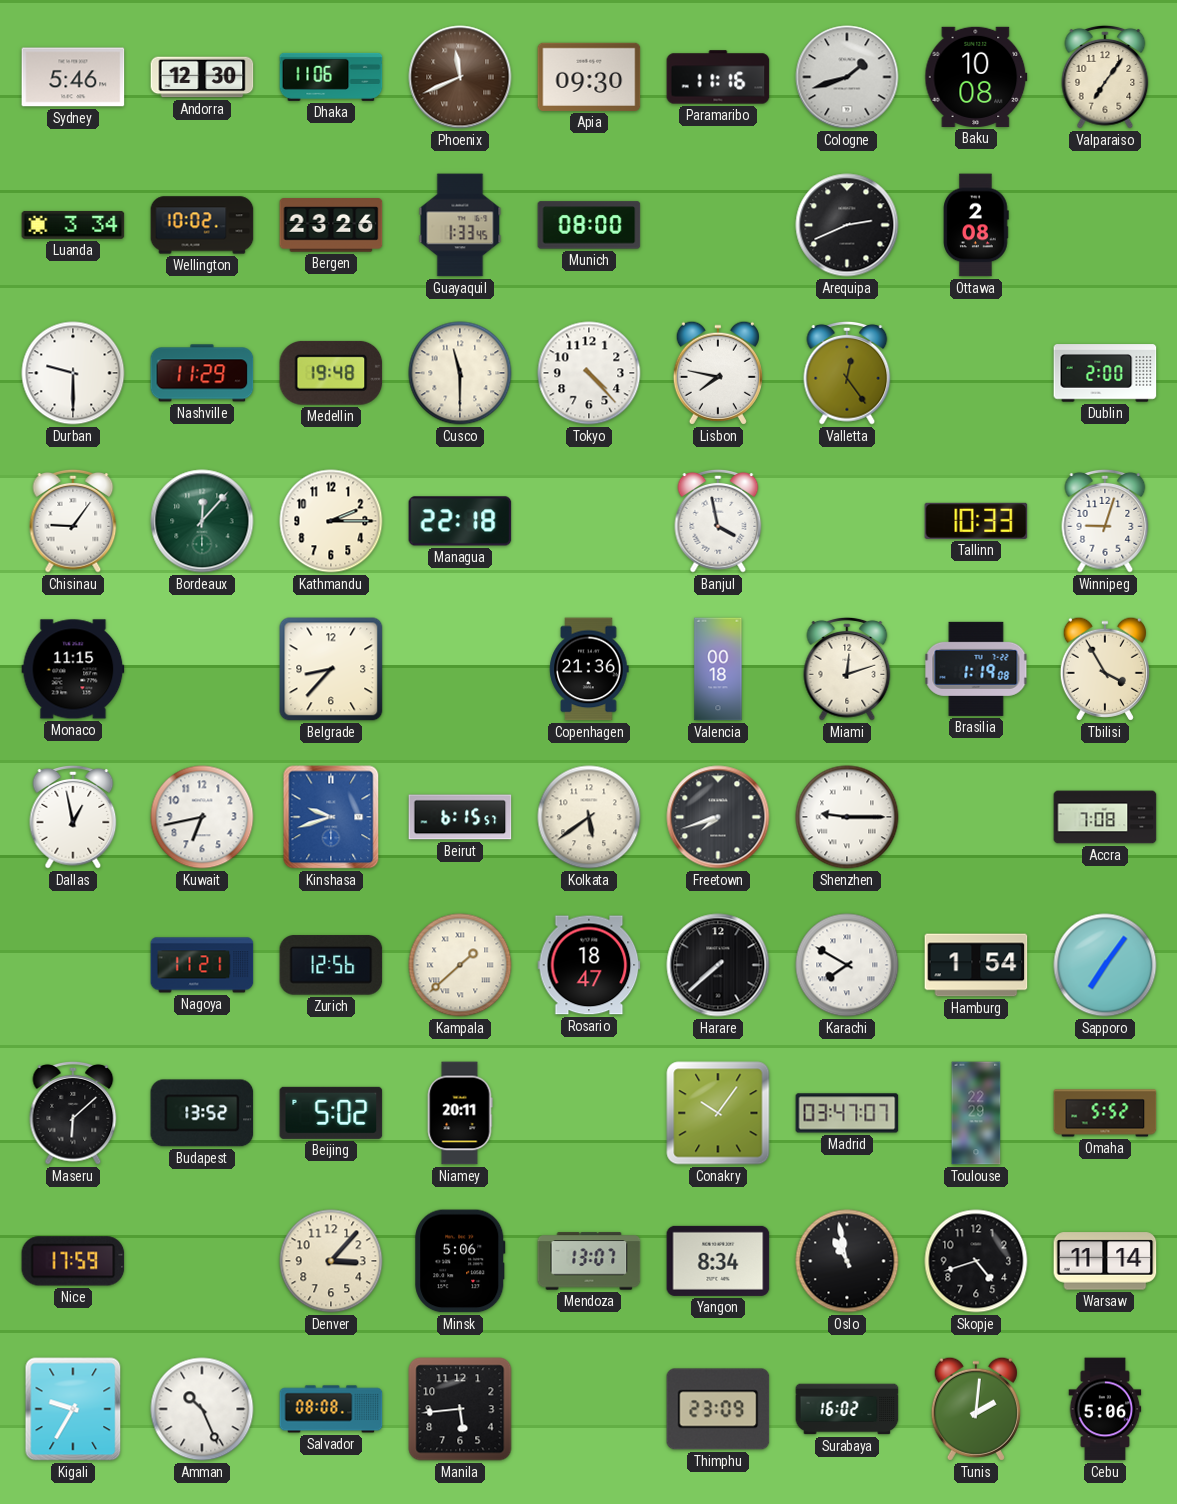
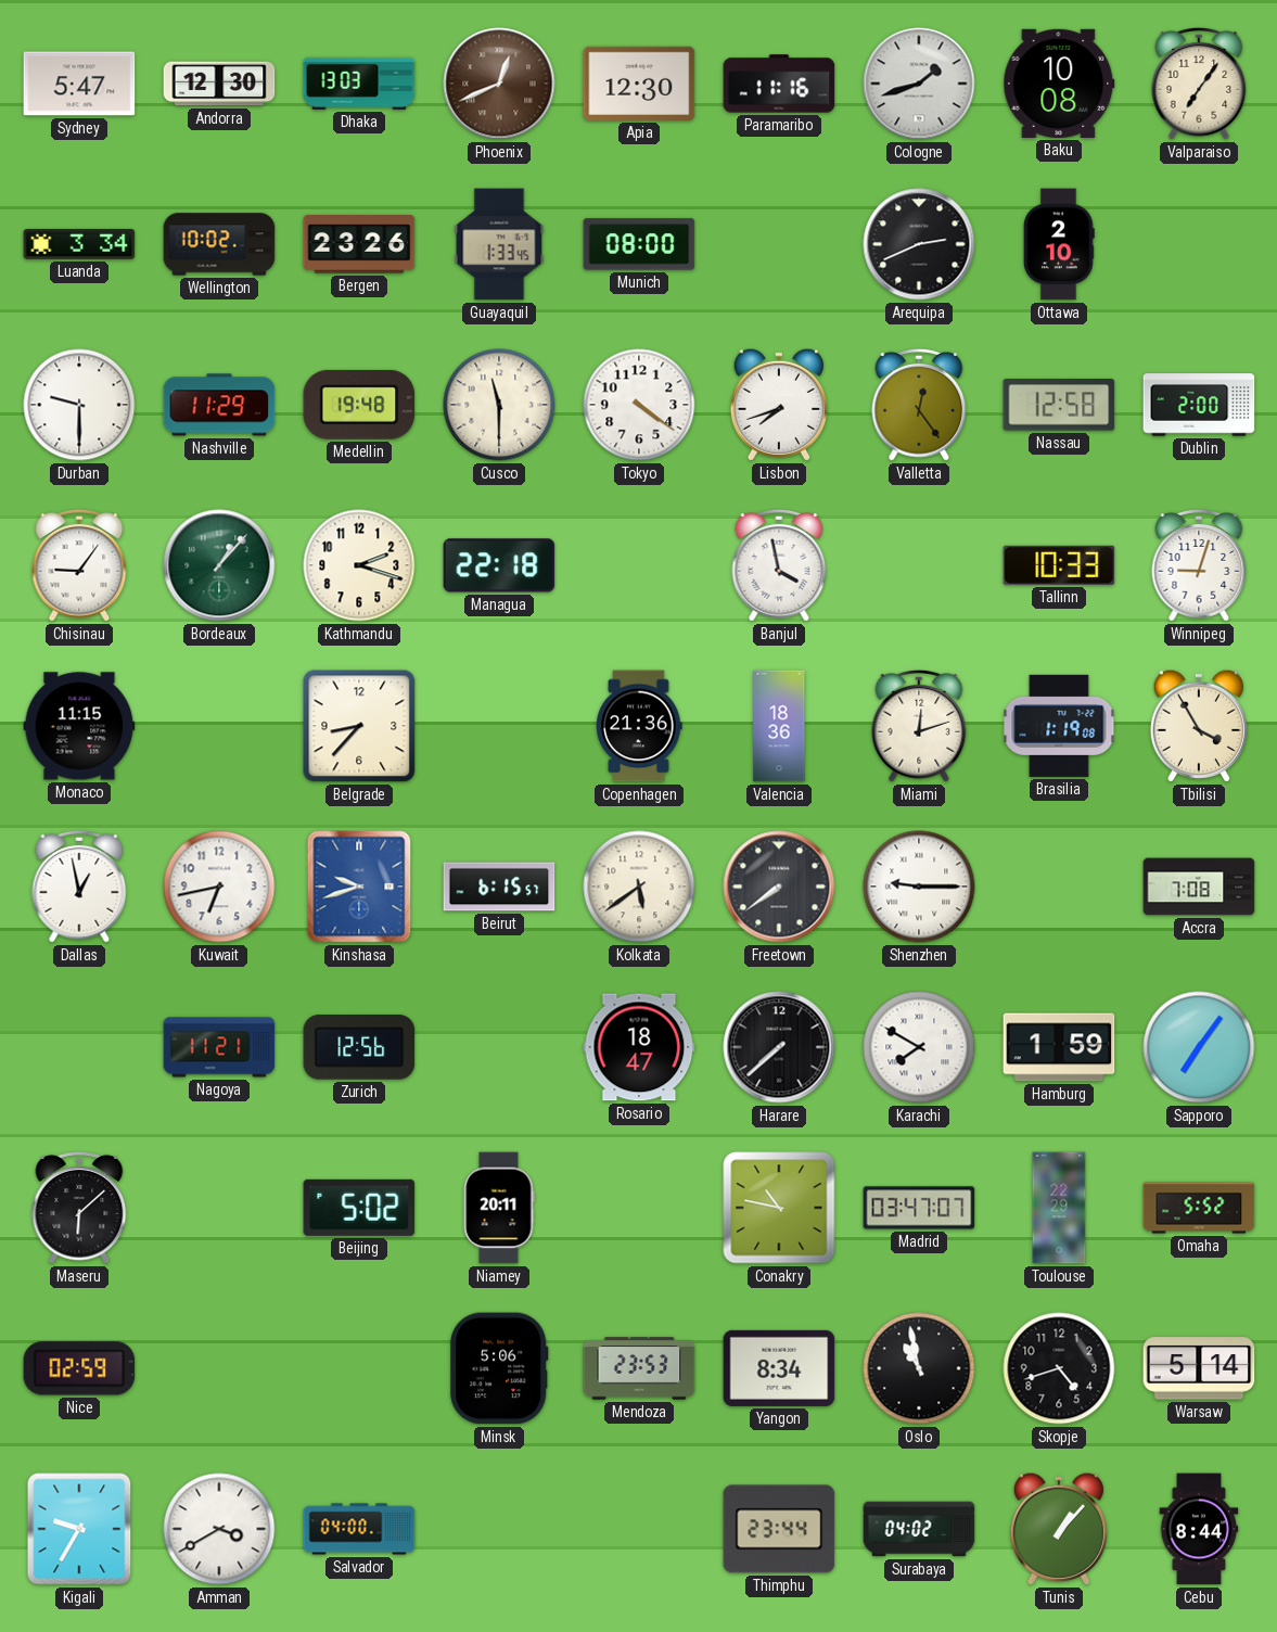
Sydney: 5:46 -> 5:47 (79, 84)
Dhaka: 11:06 -> 13:03 (359, 84)
Phoenix: 11:41 -> 12:41 (499, 84)
Apia: 09:30 -> 12:30 (639, 84)
Ottawa: 2:08 -> 2:10 (1059, 244)
Tokyo: 4:23 -> 4:21 (639, 405)
Lisbon: 7:47 -> 7:42 (779, 405)
Nassau: none -> 12:58 (1059, 405)
Bordeaux: 12:07 -> 1:07 (219, 565)
Kathmandu: 2:15 -> 2:18 (359, 565)
Valencia: 00:18 -> 18:36 (779, 726)
Freetown: 7:42 -> 7:39 (779, 887)
Kampala: 1:38 -> none (460, 965)
Hamburg: 1:54 -> 1:59 (1059, 1047)
Budapest: 13:52 -> none (202, 1113)
Conakry: 10:06 -> 10:47 (779, 1208)
Nice: 17:59 -> 02:59 (79, 1368)
Denver: 3:07 -> none (331, 1261)
Mendoza: 13:07 -> 23:53 (639, 1368)
Warsaw: 11:14 -> 5:14 (1199, 1368)
Amman: 10:26 -> 3:40 (219, 1529)
Salvador: 08:08 -> 04:00 (359, 1529)
Manila: 5:44 -> none (460, 1409)
Thimphu: 23:09 -> 23:44 (779, 1529)
Surabaya: 16:02 -> 04:02 (919, 1529)
Tunis: 2:01 -> 1:07 (1059, 1529)
Cebu: 5:06 -> 8:44 (1199, 1529)
